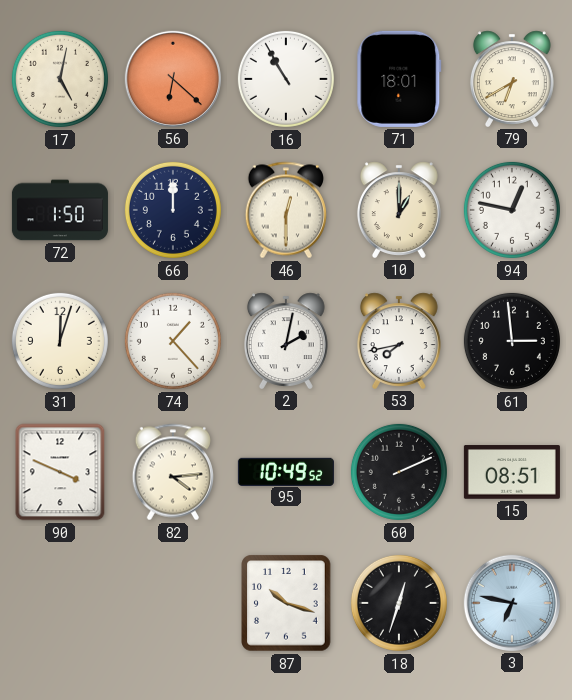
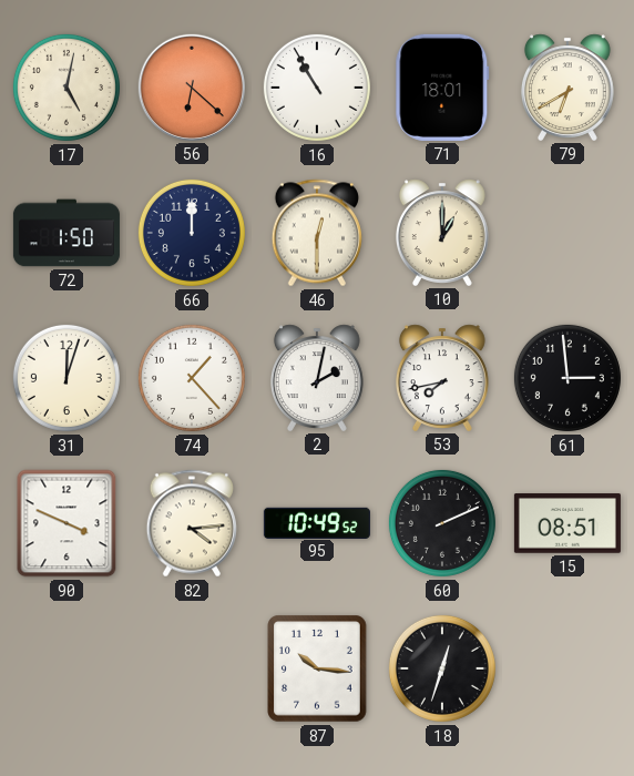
94: 12:47 -> none (512, 210)
87: 10:18 -> 10:16 (317, 668)
3: 6:47 -> none (512, 603)
